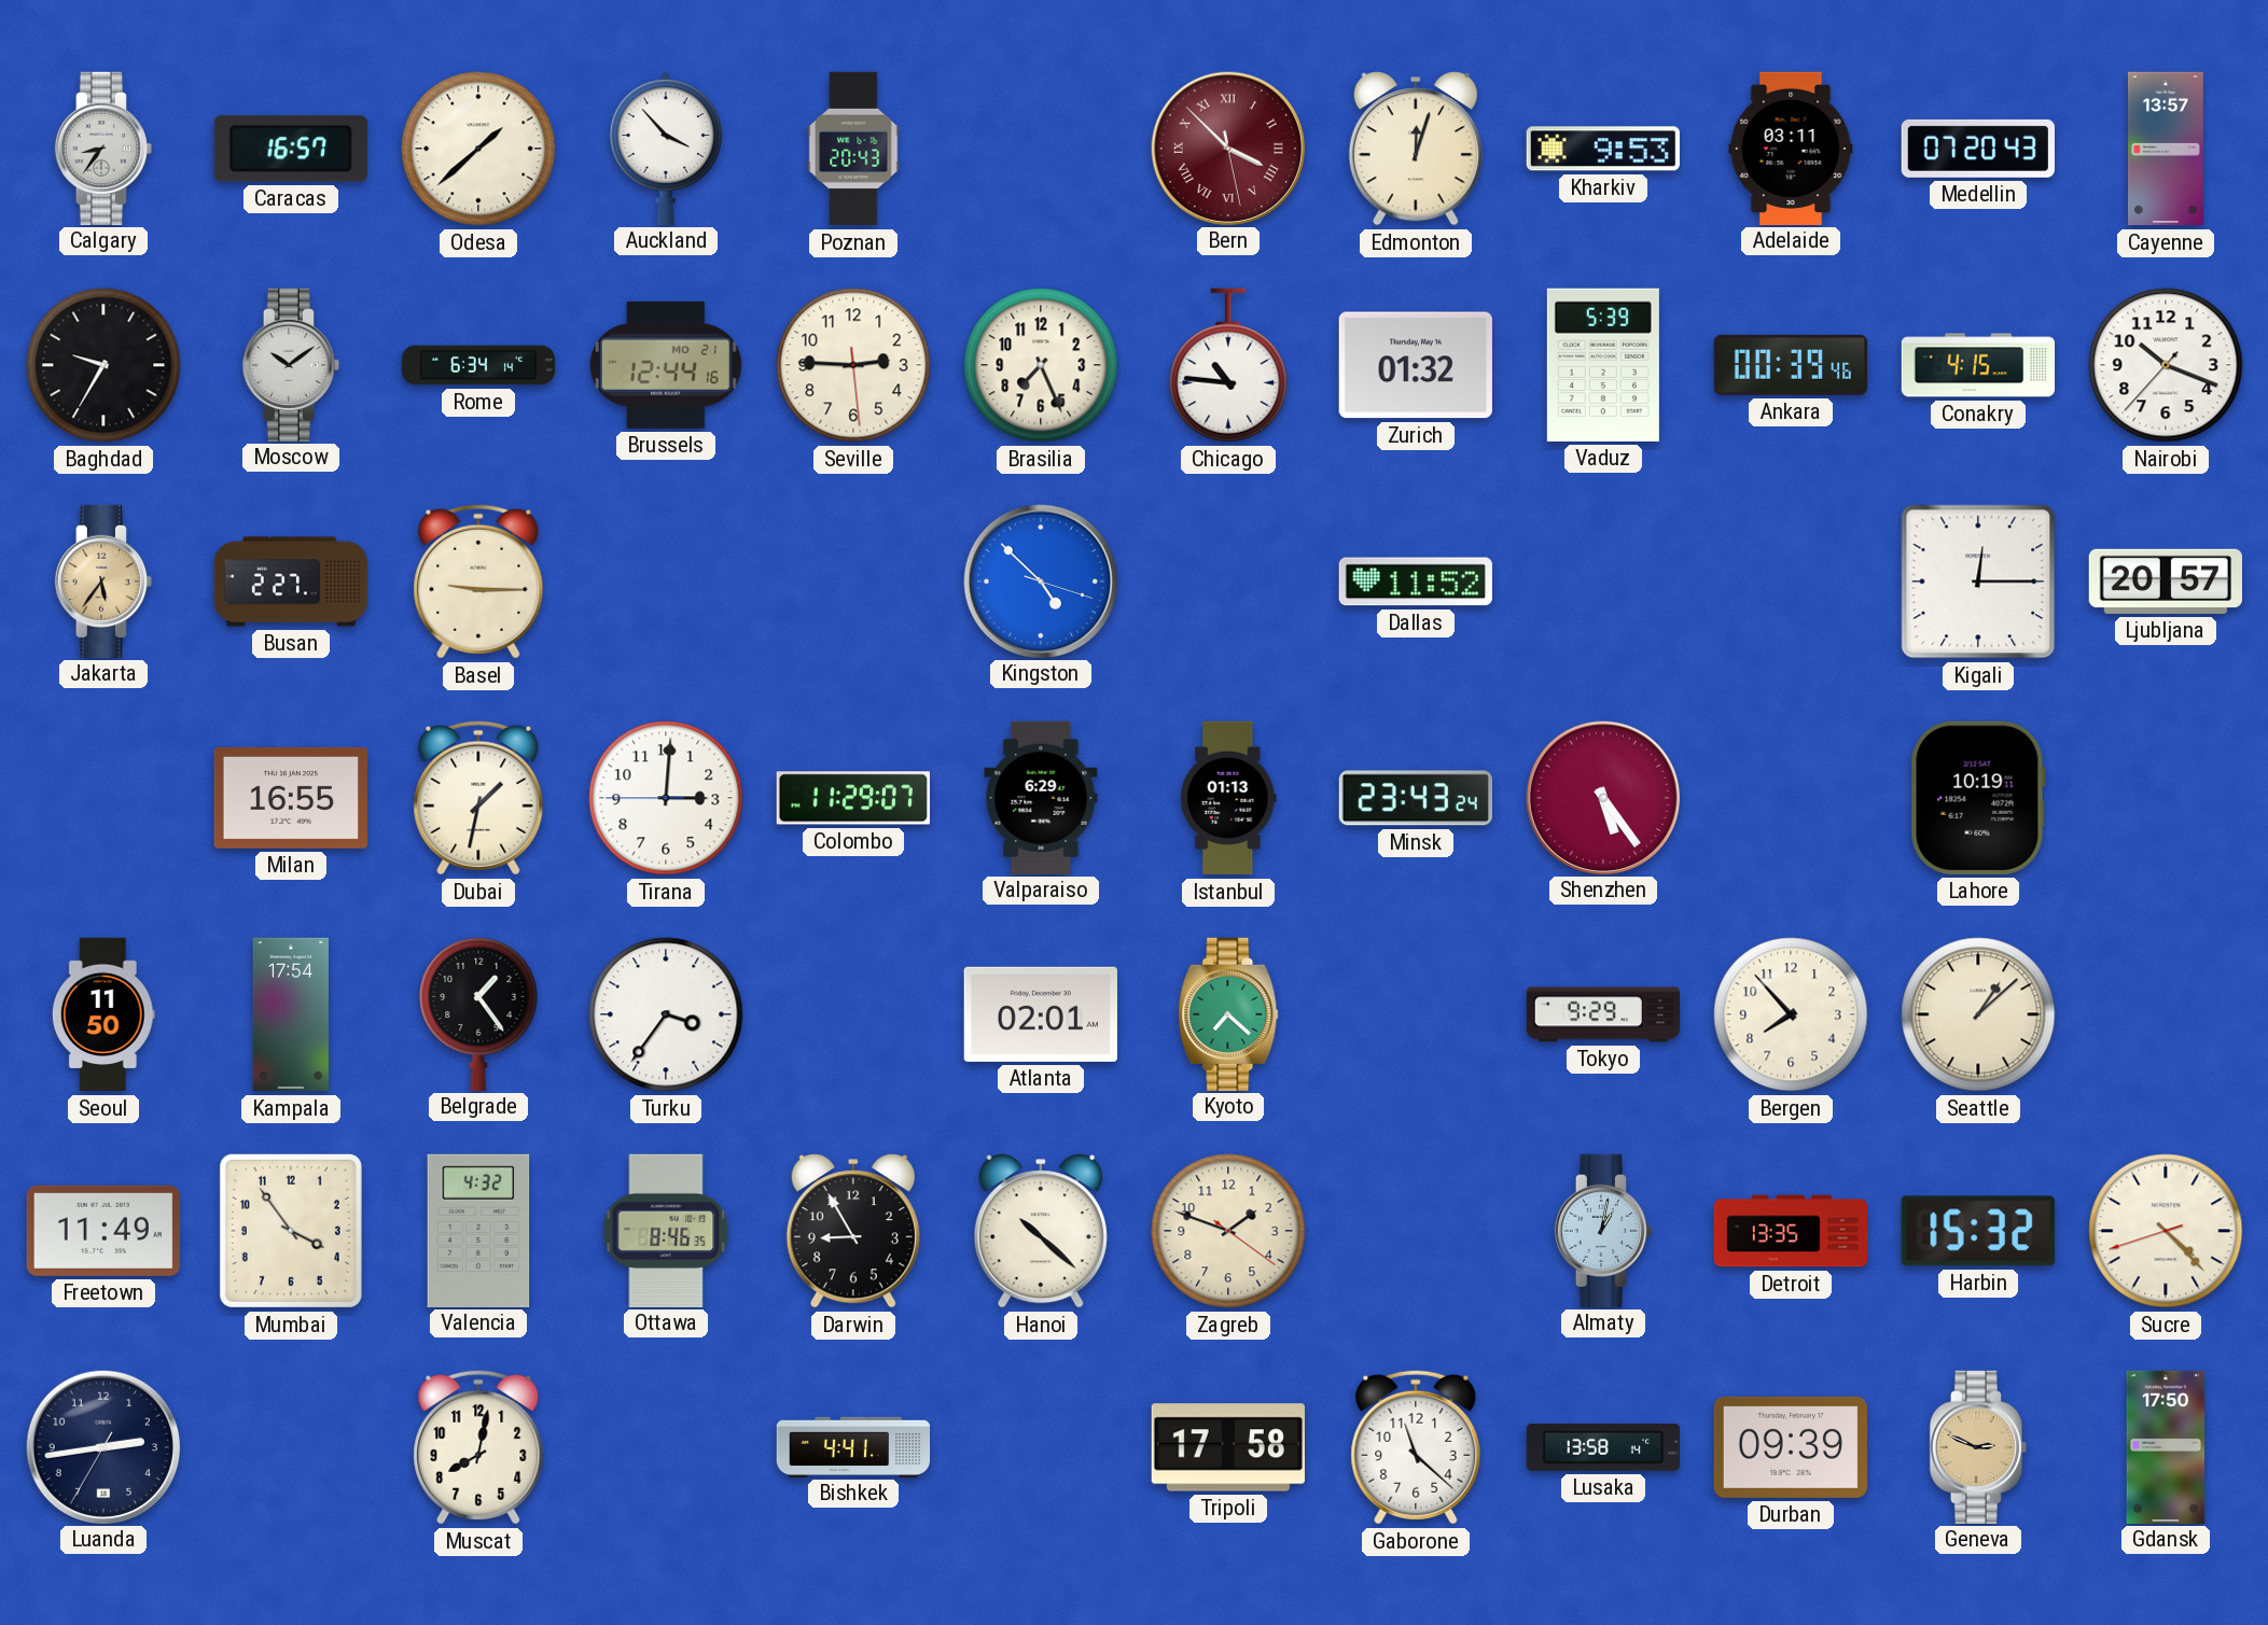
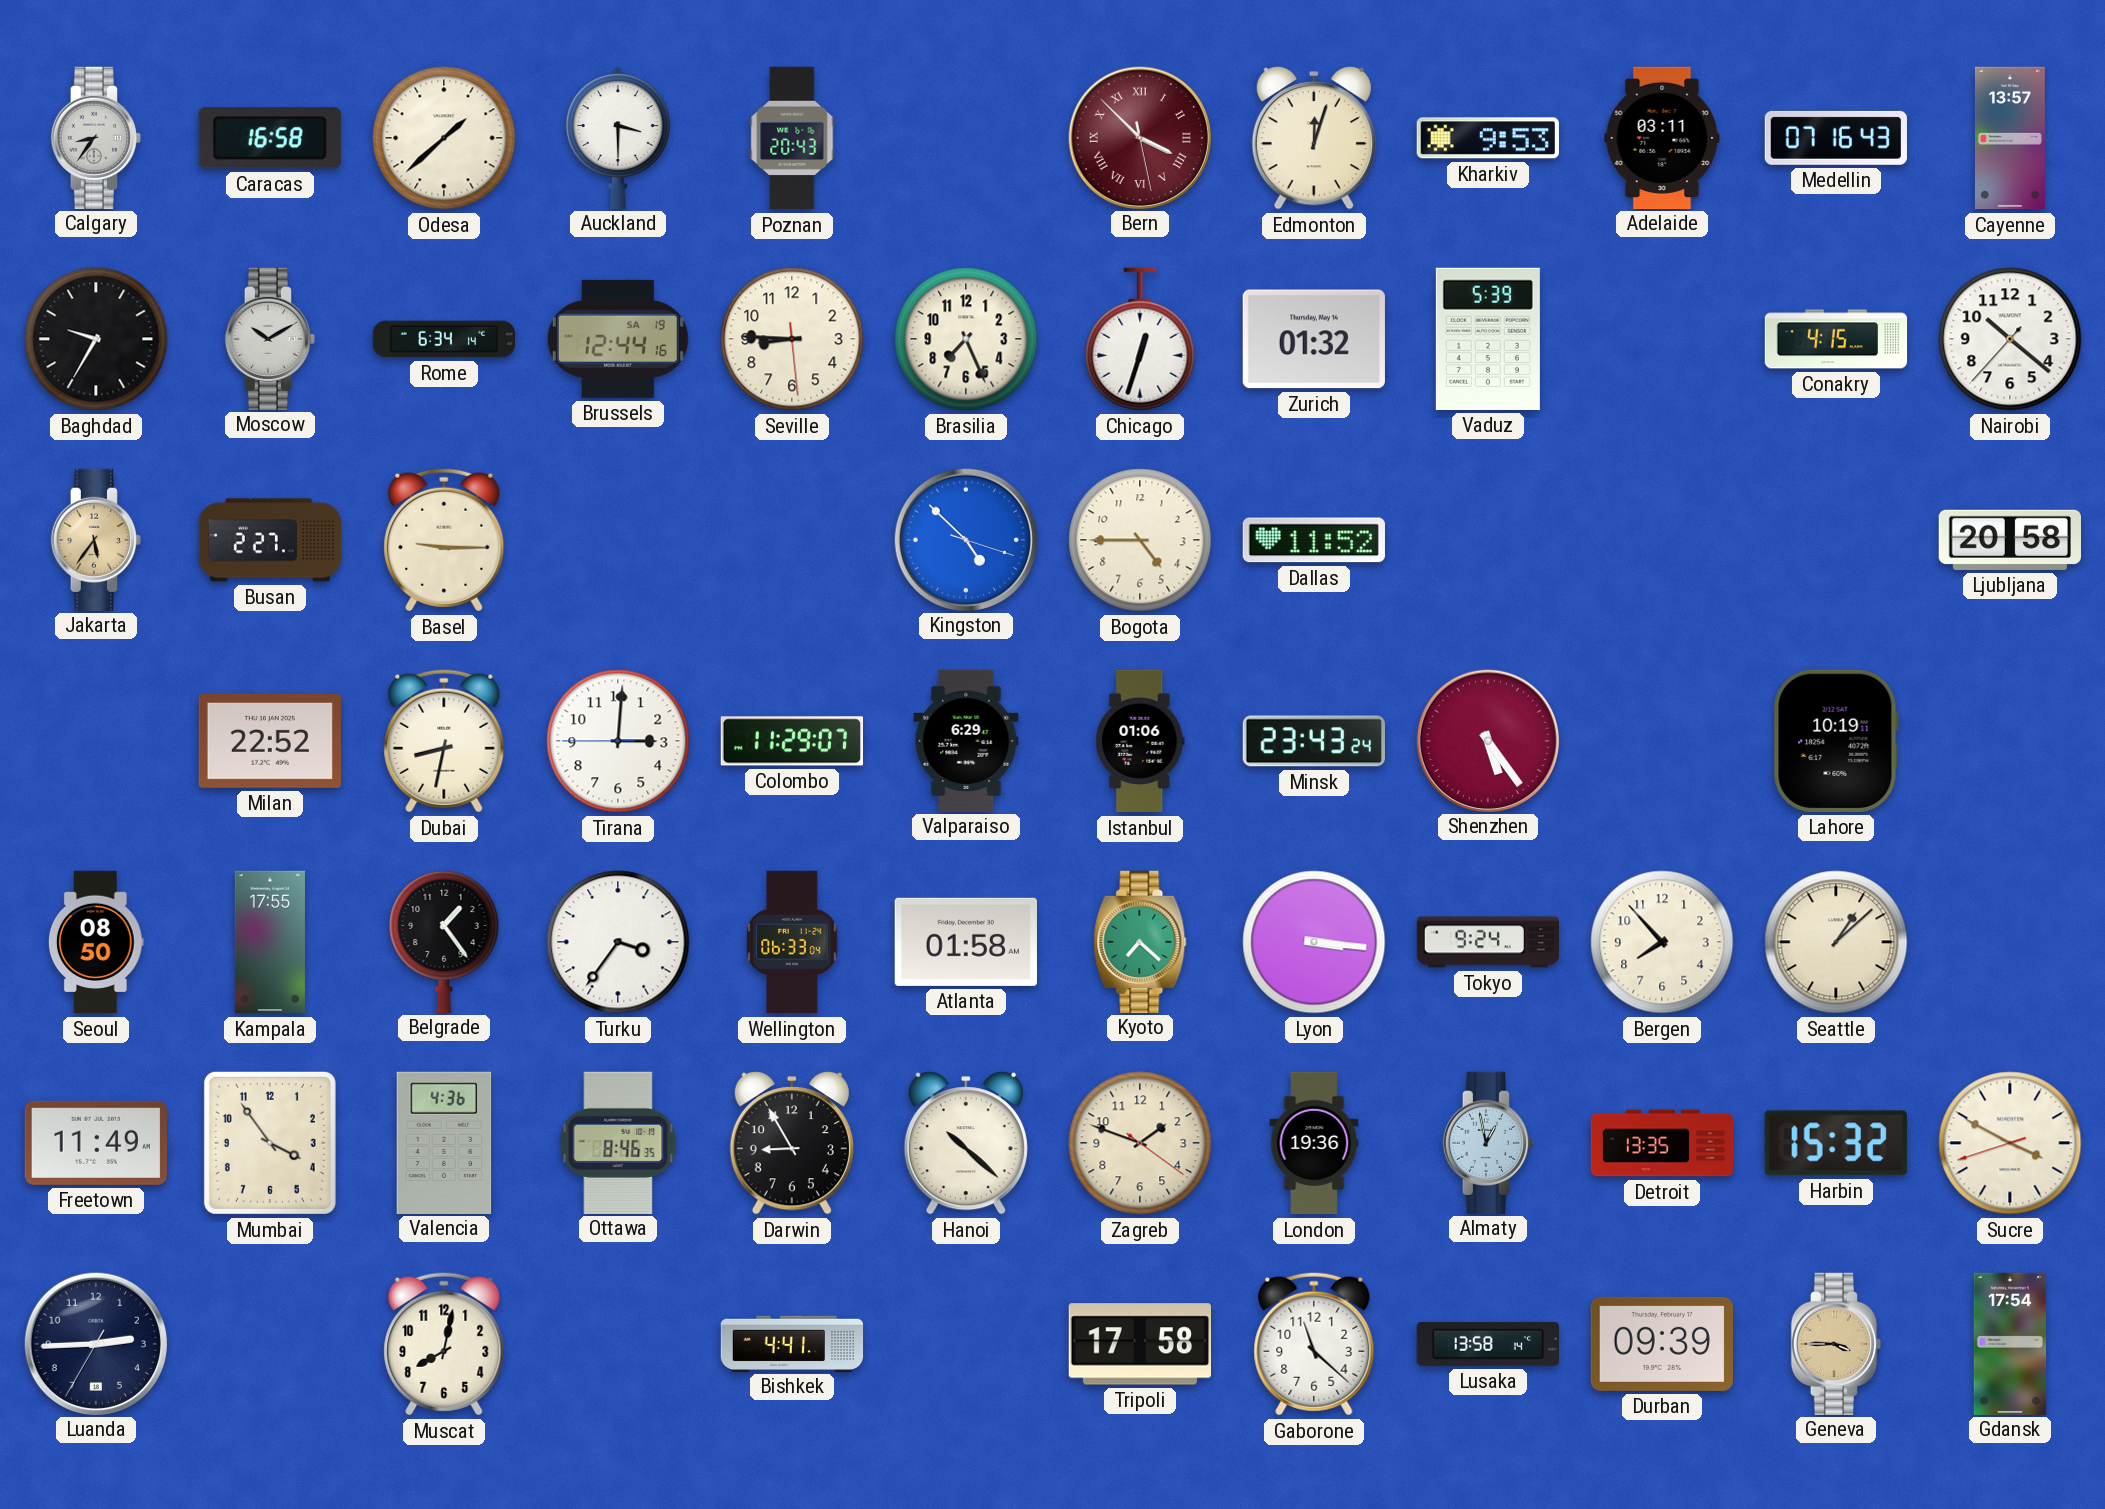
Caracas: 16:57 -> 16:58 (270, 138)
Auckland: 3:53 -> 3:30 (618, 137)
Medellin: 07:20 -> 07:16 (1836, 138)
Moscow: 10:09 -> 10:10 (269, 338)
Brussels date: MO 21 -> SA 19 (618, 339)
Seville: 2:45 -> 8:45 (792, 339)
Chicago: 10:46 -> 12:33 (1140, 339)
Ankara: 00:39 -> none (1790, 365)
Nairobi: 10:18 -> 10:21 (2010, 339)
Bogota: none -> 4:45 (1140, 540)
Kigali: 12:15 -> none (1978, 582)
Ljubljana: 20:57 -> 20:58 (2009, 540)
Milan: 16:55 -> 22:52 (270, 741)
Dubai: 1:32 -> 8:32 (444, 741)
Istanbul: 01:13 -> 01:06 (1140, 741)
Seoul: 11:50 -> 08:50 (96, 942)
Kampala: 17:54 -> 17:55 (270, 942)
Wellington: none -> 06:33 (792, 942)
Atlanta: 02:01 -> 01:58 (966, 942)
Lyon: none -> 3:16 (1314, 942)
Tokyo: 9:29 -> 9:24 (1488, 942)
Valencia: 4:32 -> 4:36 (444, 1142)
London: none -> 19:36 (1314, 1143)
Almaty: 1:02 -> 12:58 (1487, 1142)
Sucre: 4:22 -> 3:49 (2010, 1143)
Luanda: 2:43 -> 2:44 (95, 1343)
Geneva: 2:49 -> 3:45 (1835, 1343)
Gdansk: 17:50 -> 17:54 (2010, 1343)
